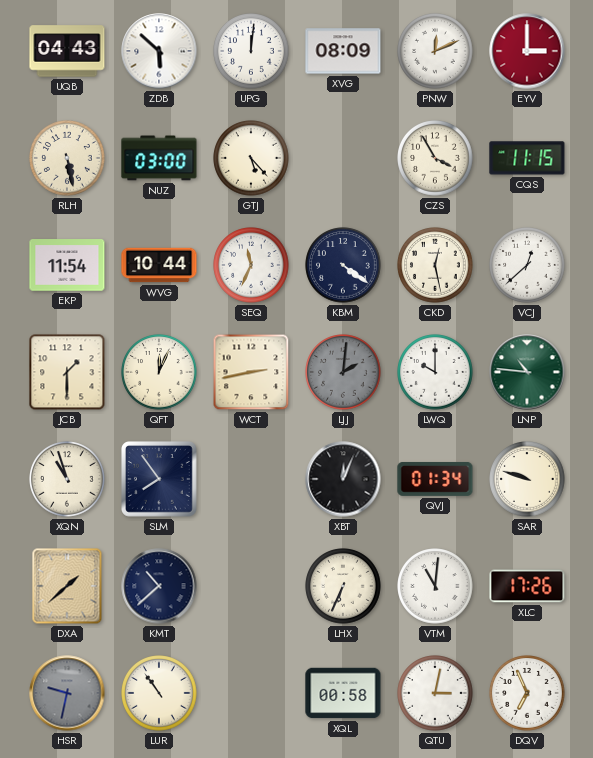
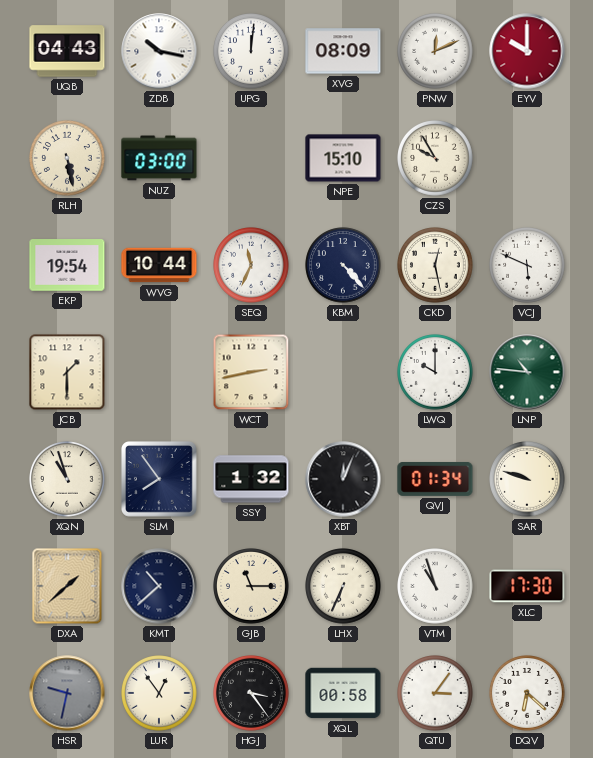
ZDB: 5:52 -> 10:17 (159, 51)
EYV: 3:00 -> 10:00 (527, 51)
GTJ: 5:23 -> none (251, 158)
NPE: none -> 15:10 (343, 158)
CZS: 3:55 -> 9:55 (435, 158)
CQS: 11:15 -> none (527, 158)
EKP: 11:54 -> 19:54 (67, 265)
KBM: 4:21 -> 4:23 (343, 265)
VCJ: 12:38 -> 5:49 (527, 265)
QFT: 12:04 -> none (159, 372)
LJJ: 2:01 -> none (343, 372)
SSY: none -> 1:32 (251, 479)
GJB: none -> 11:15 (251, 586)
VTM: 11:01 -> 10:57 (435, 586)
XLC: 17:26 -> 17:30 (527, 586)
LUR: 10:54 -> 12:54 (159, 693)
HGJ: none -> 3:24 (251, 693)
QTU: 3:02 -> 3:06 (435, 693)
DQV: 6:56 -> 6:22 (527, 693)
